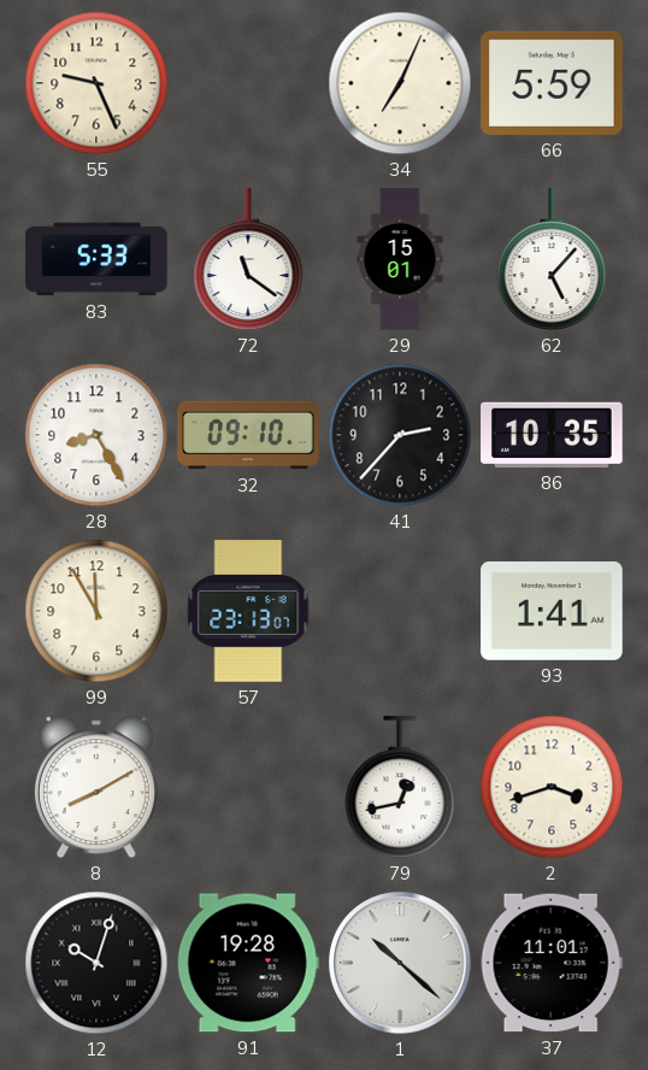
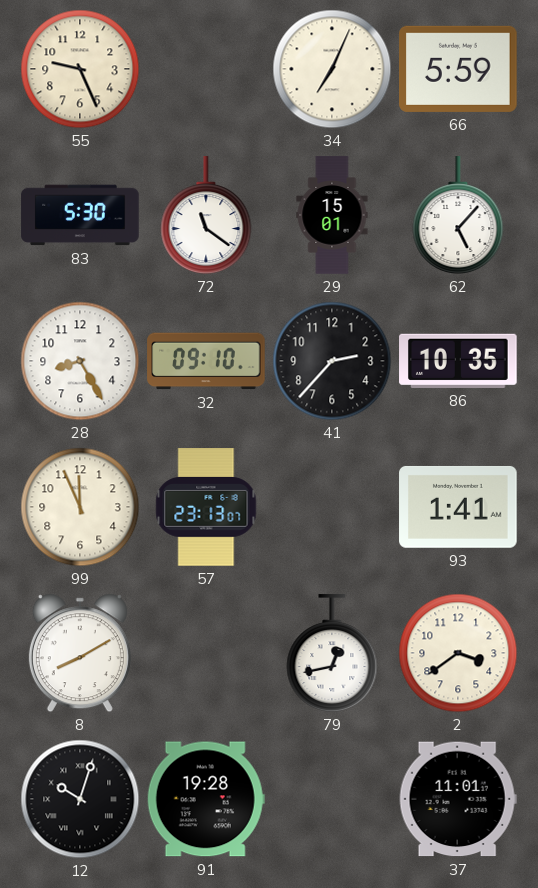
83: 5:33 -> 5:30 (80, 215)
99: 11:55 -> 11:56 (80, 507)
2: 3:42 -> 3:39 (458, 653)
1: 10:22 -> none (400, 963)
